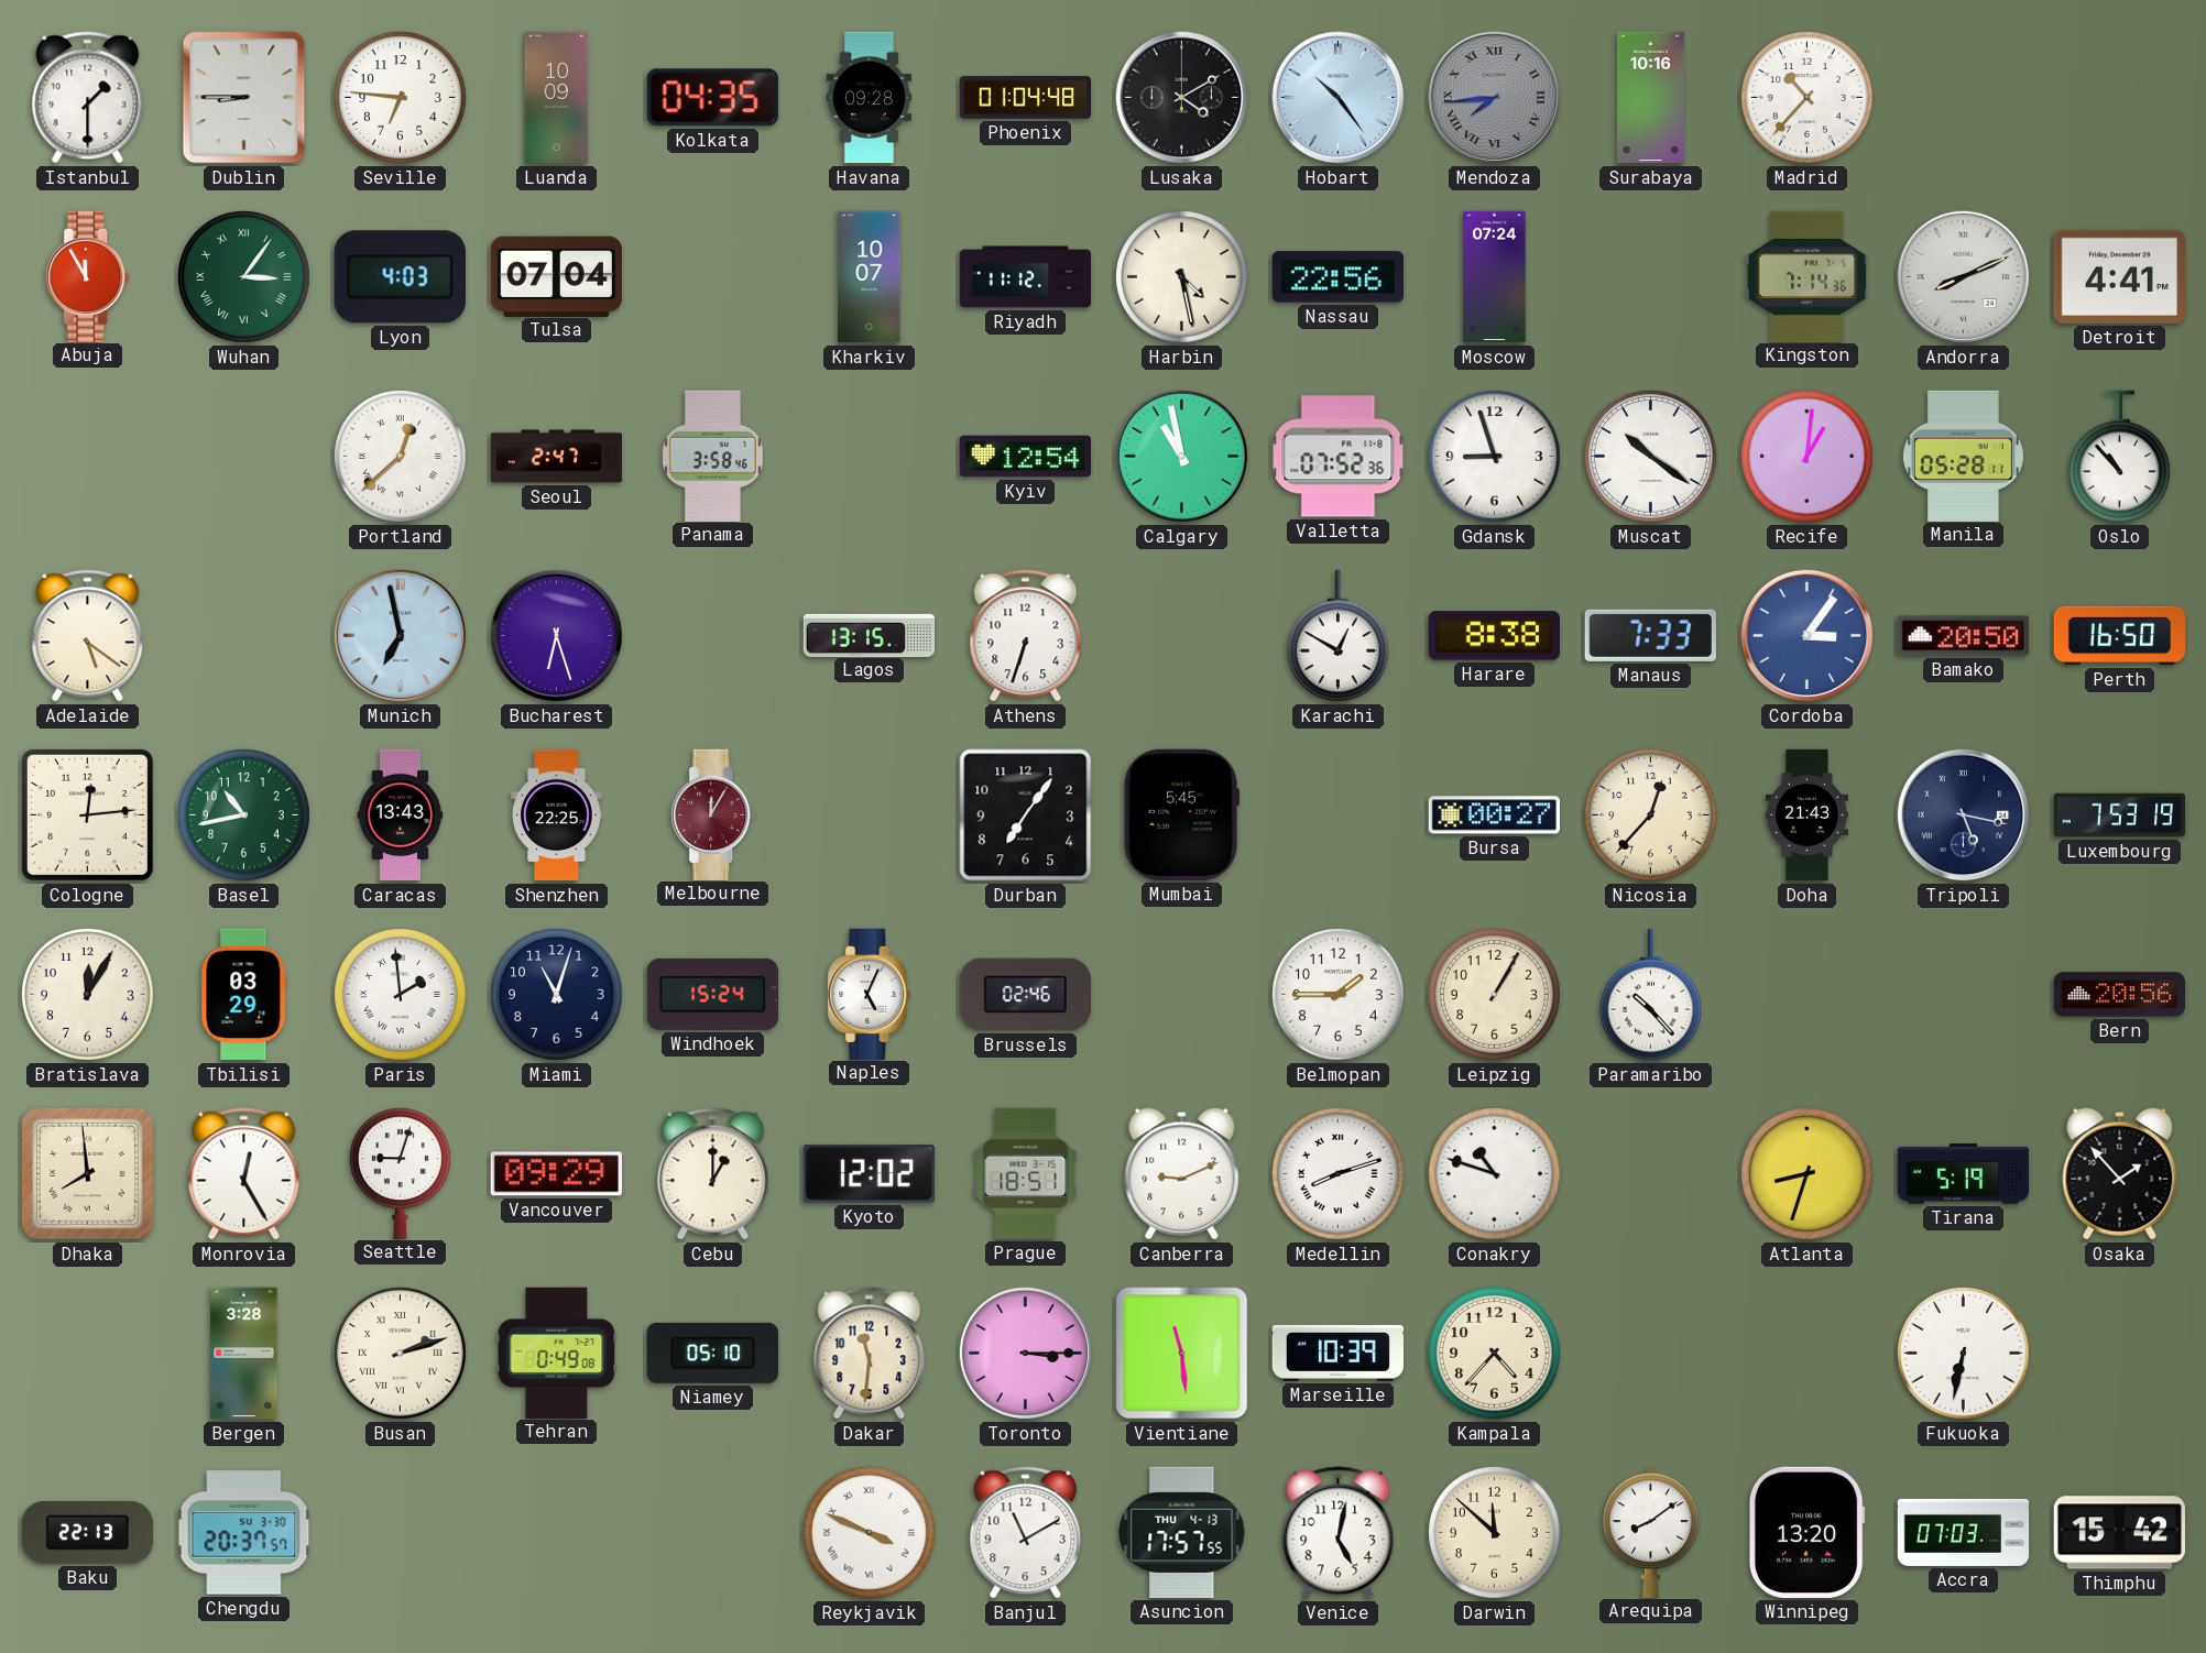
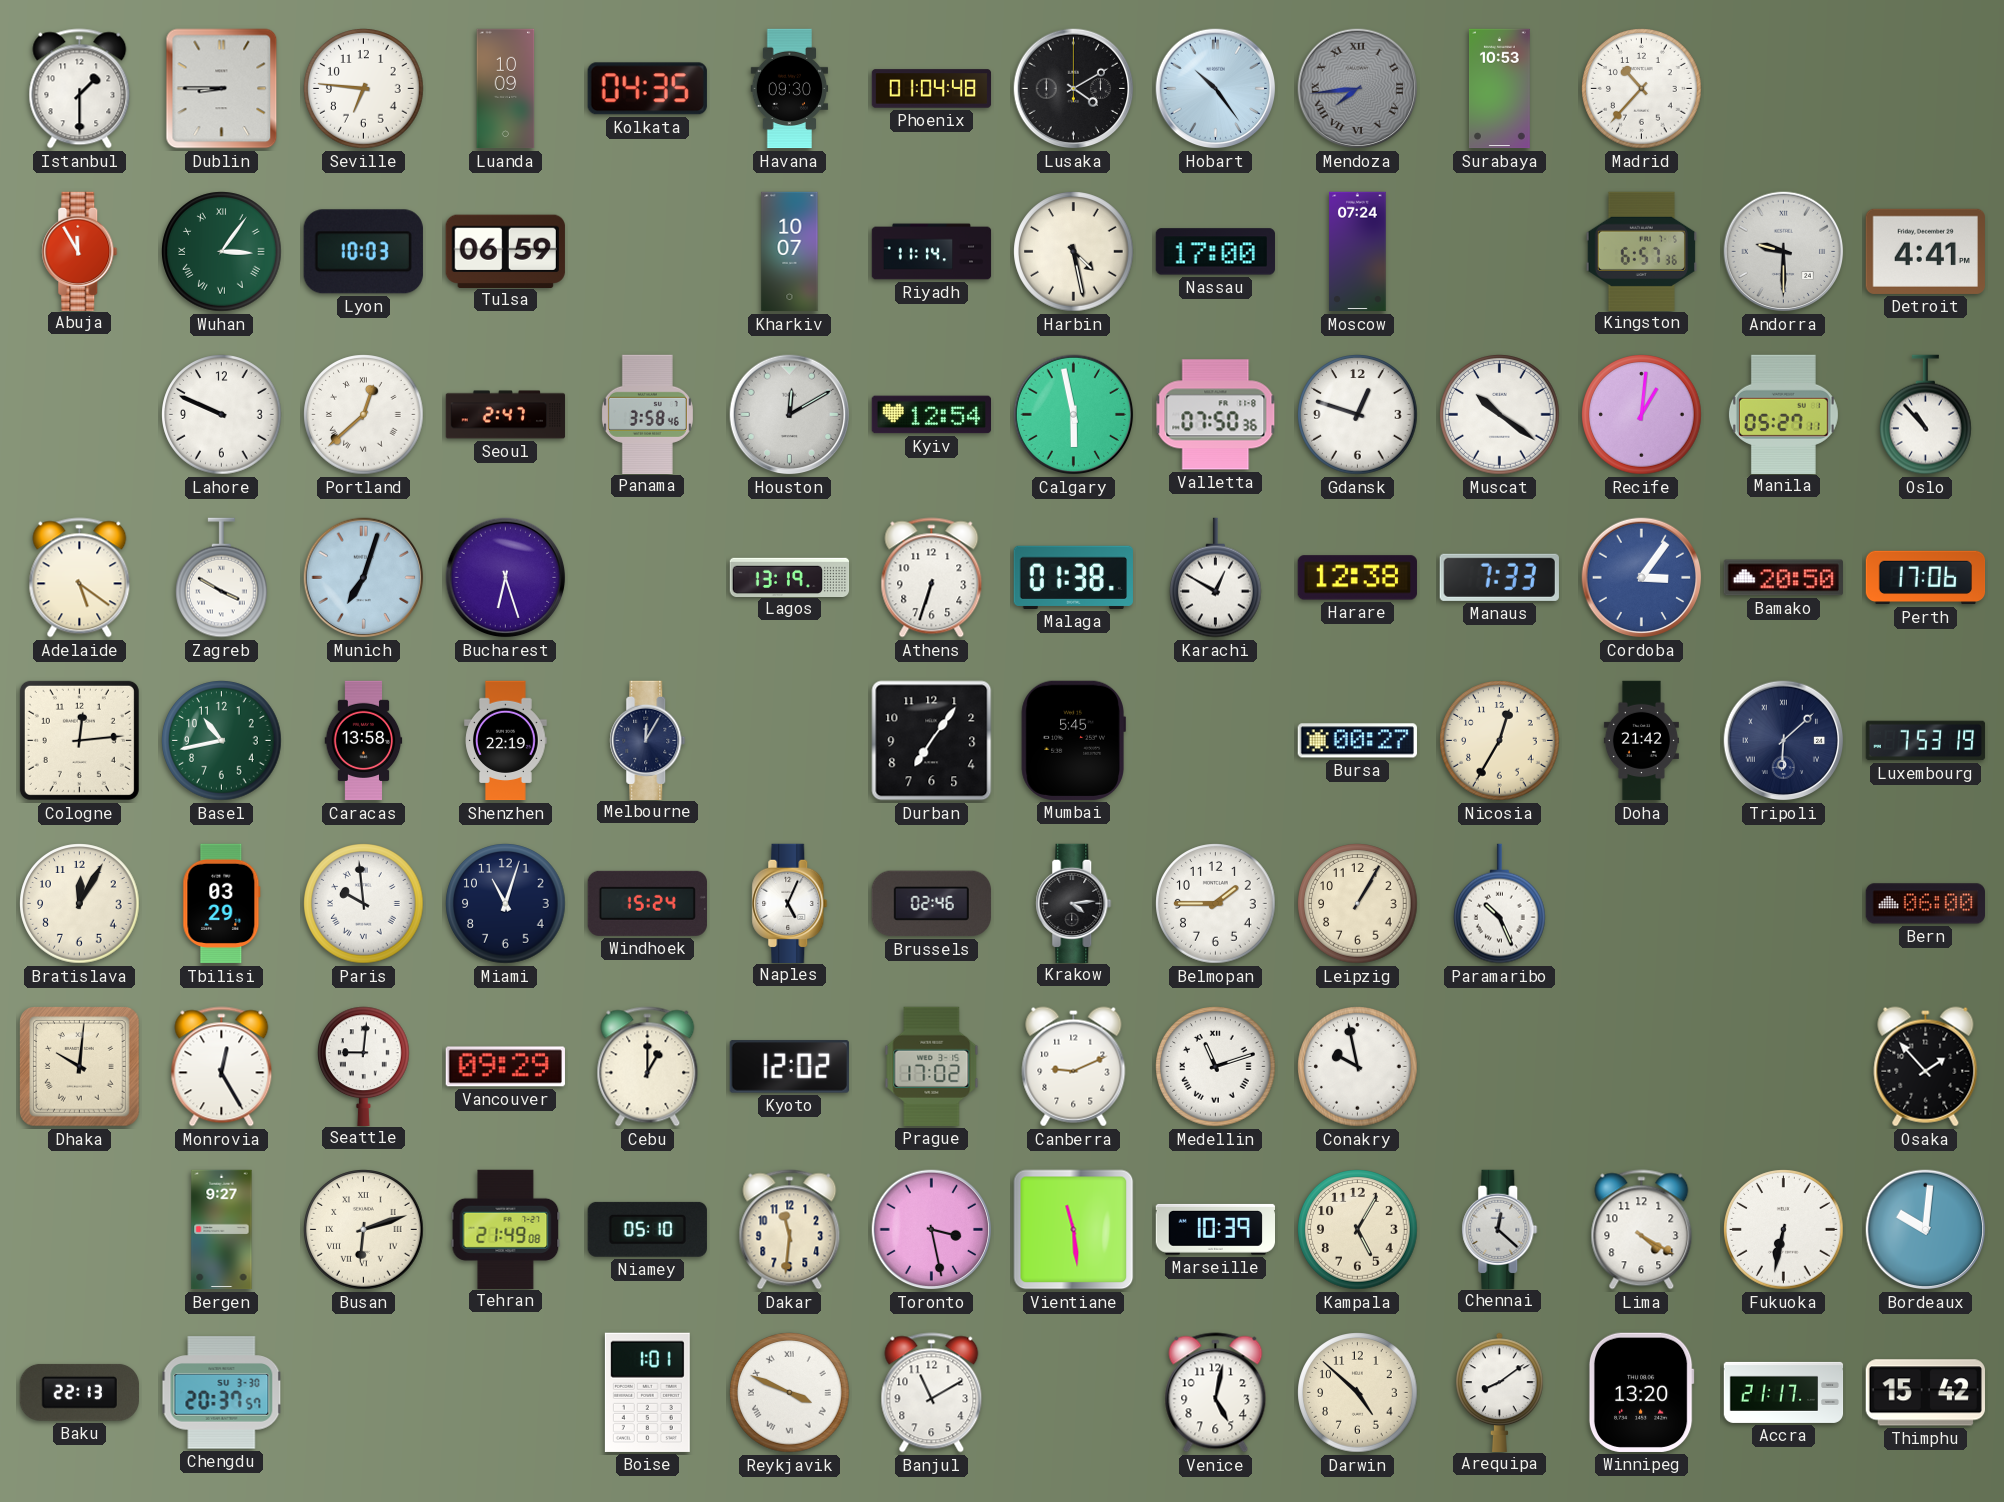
Havana: 09:28 -> 09:30 (790, 89)
Surabaya: 10:16 -> 10:53 (1499, 89)
Lyon: 4:03 -> 10:03 (363, 252)
Tulsa: 07:04 -> 06:59 (505, 251)
Riyadh: 11:12 -> 11:14 (932, 252)
Nassau: 22:56 -> 17:00 (1215, 252)
Kingston: 7:14 -> 6:57 (1641, 251)
Andorra: 8:11 -> 9:30 (1784, 252)
Lahore: none -> 9:49 (222, 415)
Houston: none -> 12:10 (790, 415)
Calgary: 10:58 -> 5:58 (1074, 415)
Valletta: 07:52 -> 07:50 (1216, 415)
Gdansk: 8:57 -> 12:48 (1358, 415)
Manila: 05:28 -> 05:27 (1783, 414)
Zagreb: none -> 3:50 (222, 578)
Munich: 6:58 -> 7:03 (364, 578)
Lagos: 13:15 -> 13:19 (790, 577)
Malaga: none -> 01:38 (1073, 577)
Harare: 8:38 -> 12:38 (1357, 578)
Perth: 16:50 -> 17:06 (1926, 578)
Caracas: 13:43 -> 13:58 (364, 741)
Shenzhen: 22:25 -> 22:19 (506, 741)
Melbourne dial: burgundy -> navy (648, 740)
Nicosia: 12:37 -> 12:35 (1500, 741)
Doha: 21:43 -> 21:42 (1641, 741)
Tripoli: 5:17 -> 6:08 (1784, 741)
Paris: 1:59 -> 9:59 (364, 904)
Krakow: none -> 4:14 (1074, 903)
Paramaribo: 10:23 -> 10:26 (1500, 904)
Bern: 20:56 -> 06:00 (1925, 904)
Dhaka: 7:59 -> 10:01 (80, 1067)
Seattle: 9:03 -> 9:01 (364, 1066)
Prague: 18:51 -> 17:02 (932, 1066)
Medellin: 8:12 -> 11:12 (1216, 1067)
Conakry: 10:48 -> 9:58 (1358, 1067)
Atlanta: 8:33 -> none (1808, 1174)
Tirana: 5:19 -> none (1964, 1174)
Bergen: 3:28 -> 9:27 (222, 1230)
Busan: 2:12 -> 6:12 (364, 1230)
Tehran: 0:49 -> 21:49 (506, 1229)
Toronto: 3:15 -> 3:28 (932, 1230)
Kampala: 4:37 -> 5:05 (1358, 1230)
Chennai: none -> 12:22 (1500, 1229)
Lima: none -> 4:20 (1642, 1230)
Bordeaux: none -> 10:01 (1926, 1230)
Boise: none -> 1:01 (647, 1392)
Asuncion: 17:57 -> none (1182, 1532)
Darwin: 11:52 -> 4:52 (1358, 1393)
Accra: 07:03 -> 21:17 (1784, 1392)
